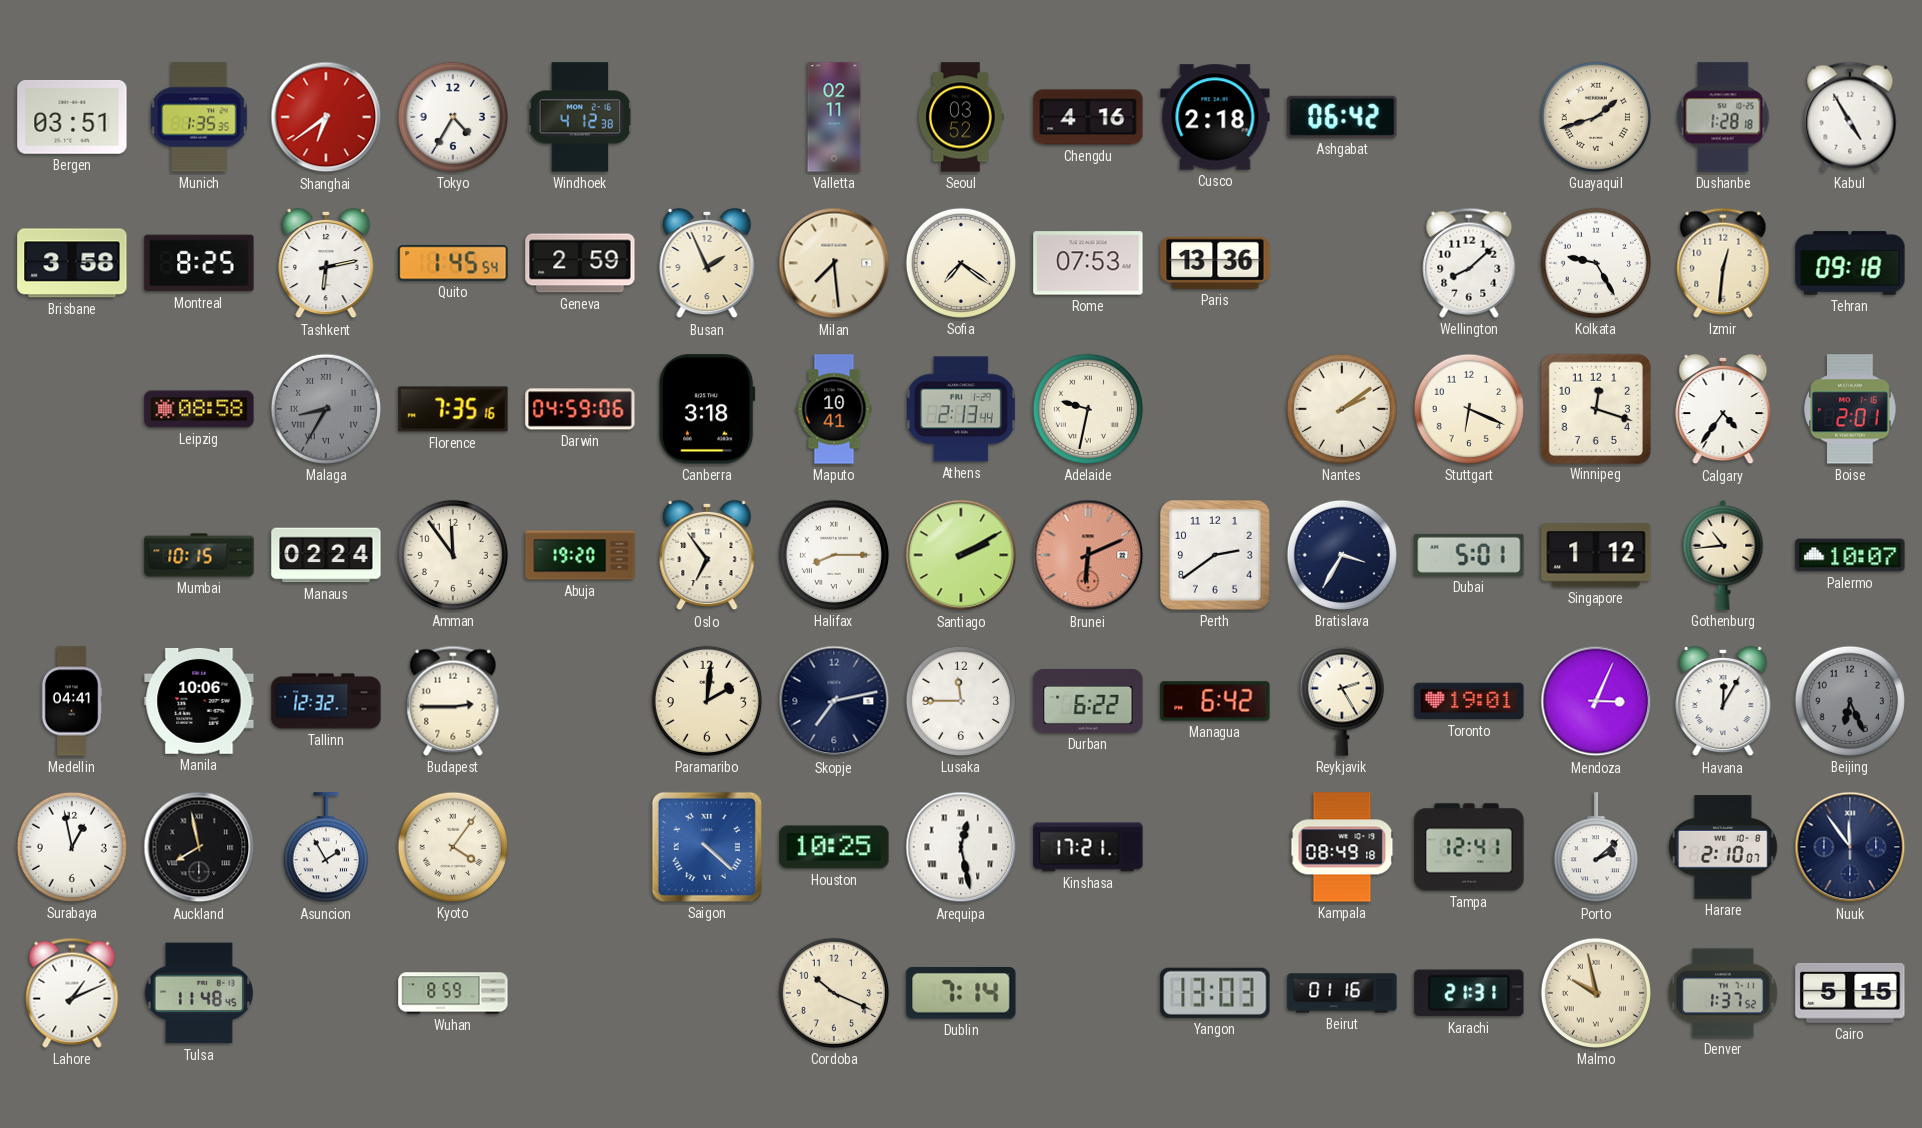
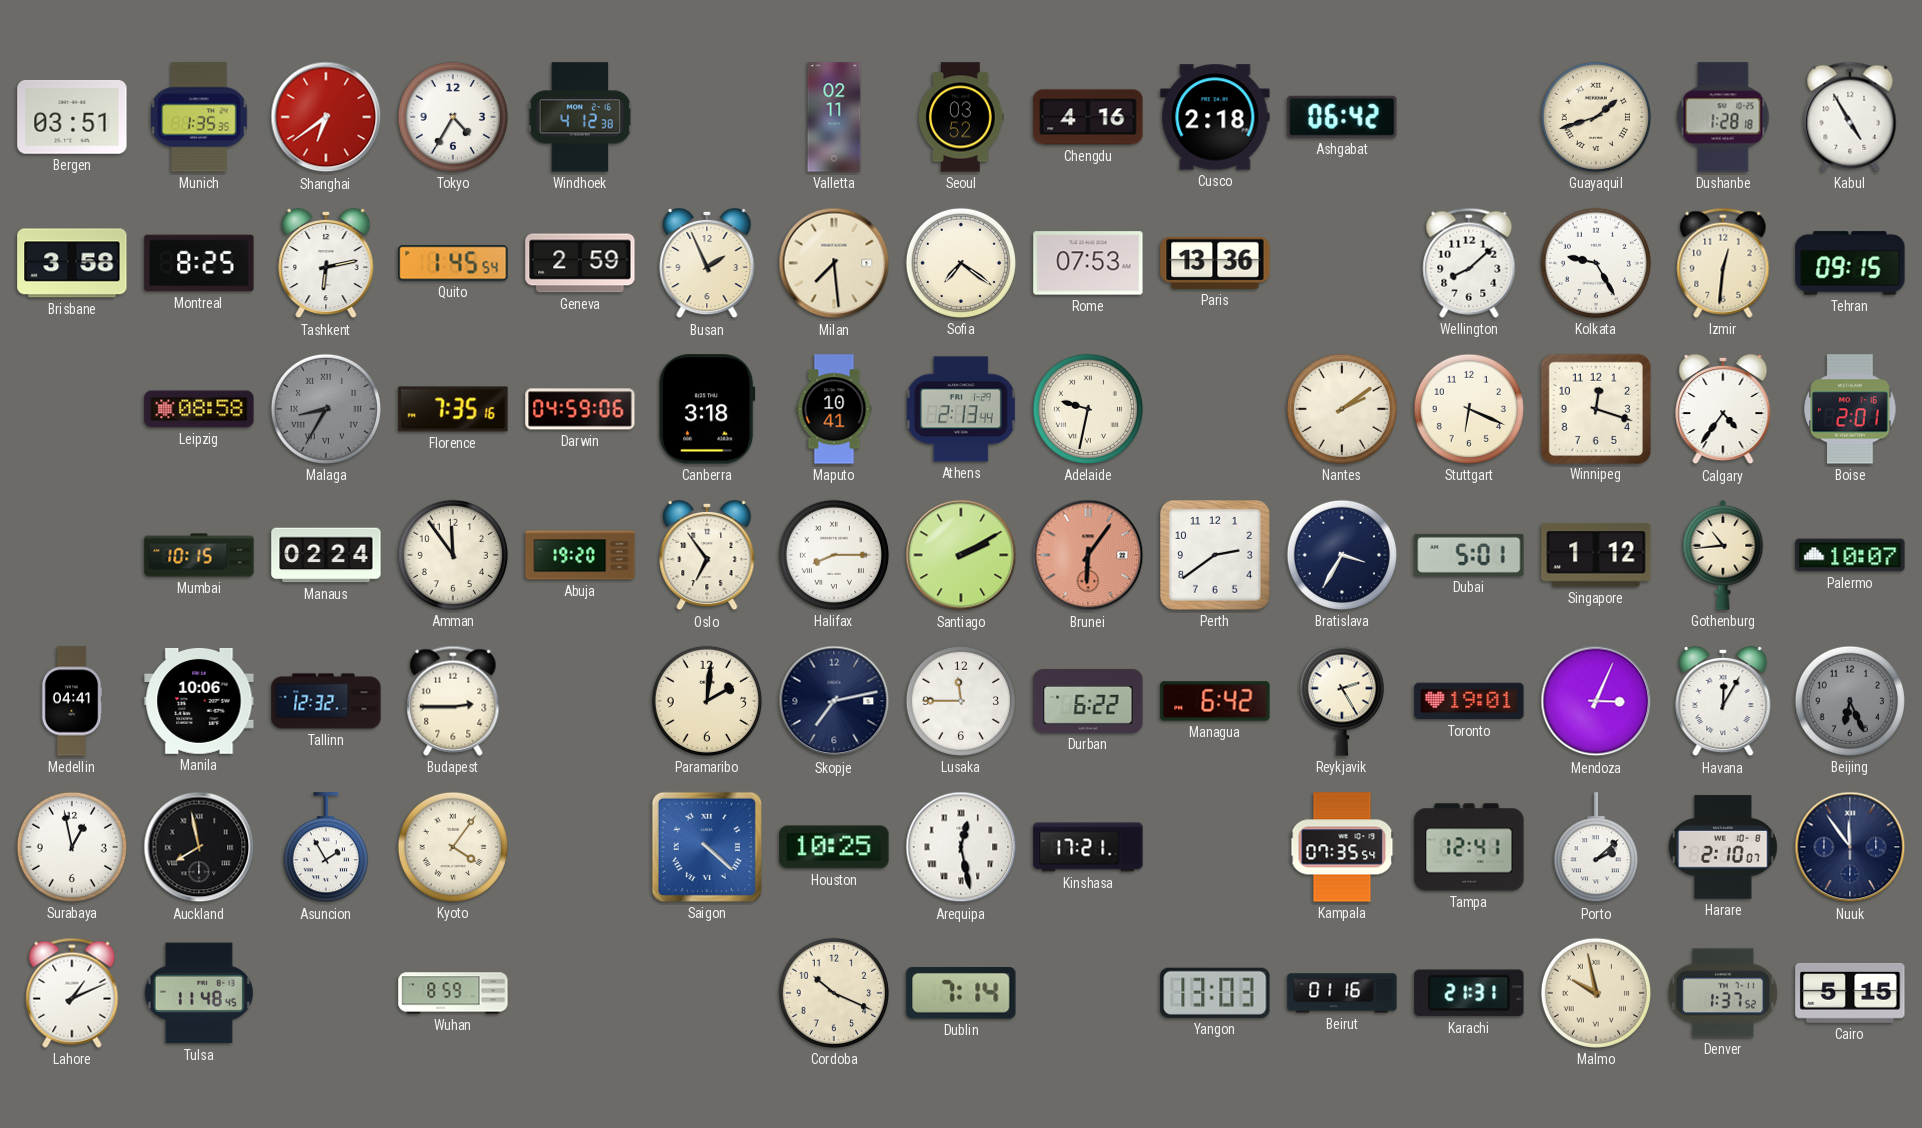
Tehran: 09:18 -> 09:15 (1850, 263)
Brunei: 6:11 -> 6:06 (1088, 555)
Kampala: 08:49 -> 07:35 (1342, 847)
